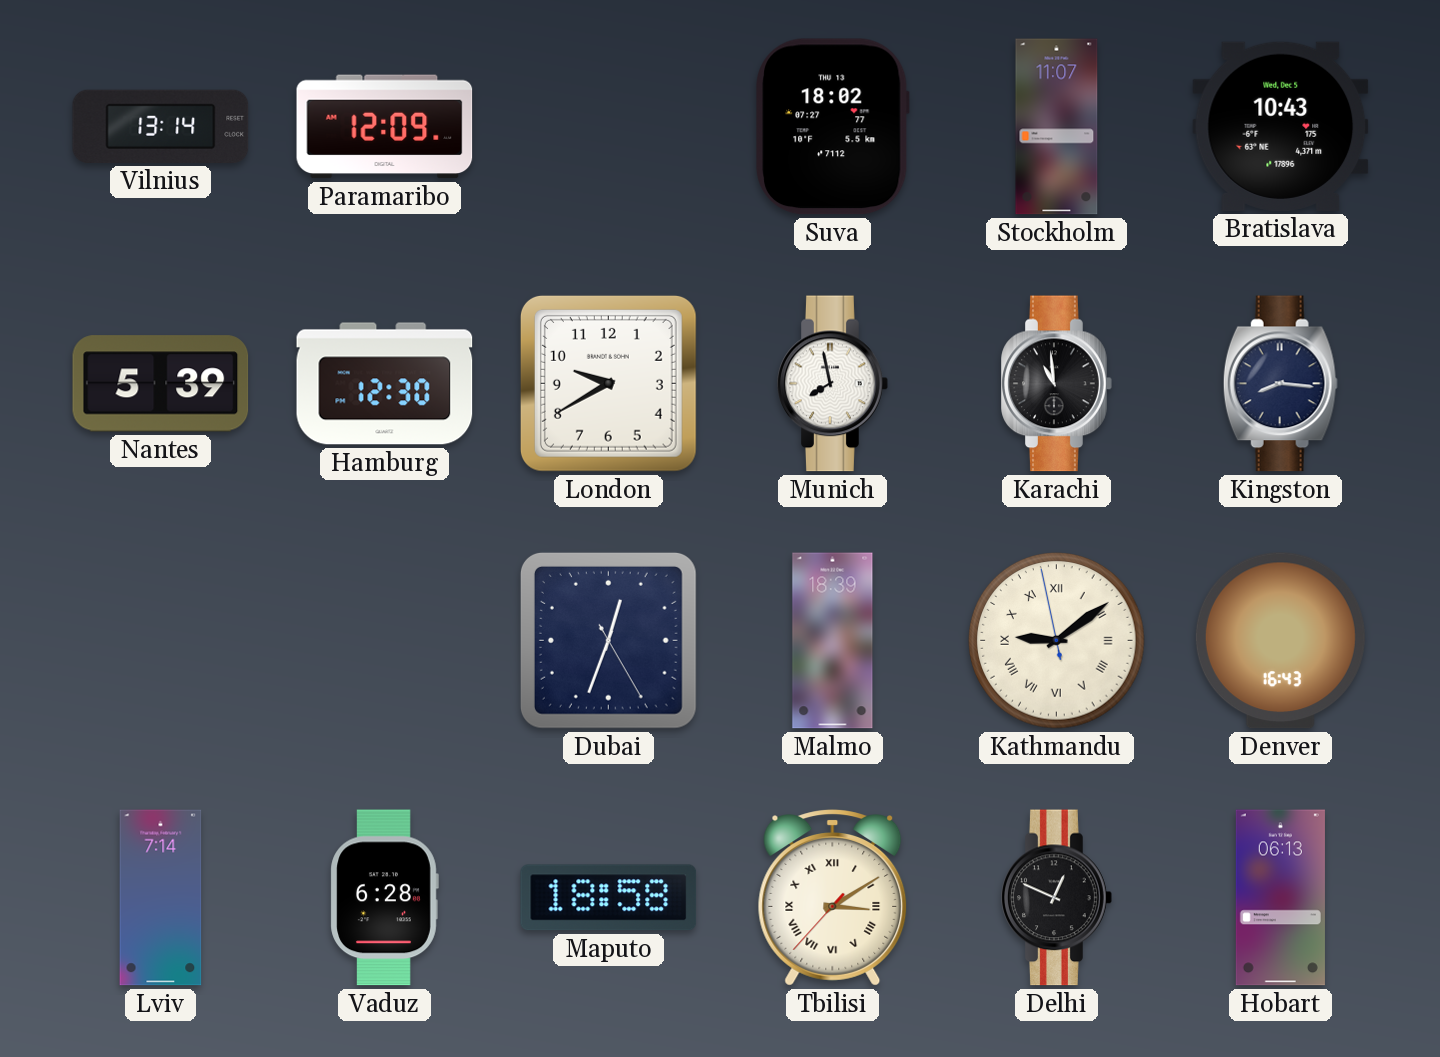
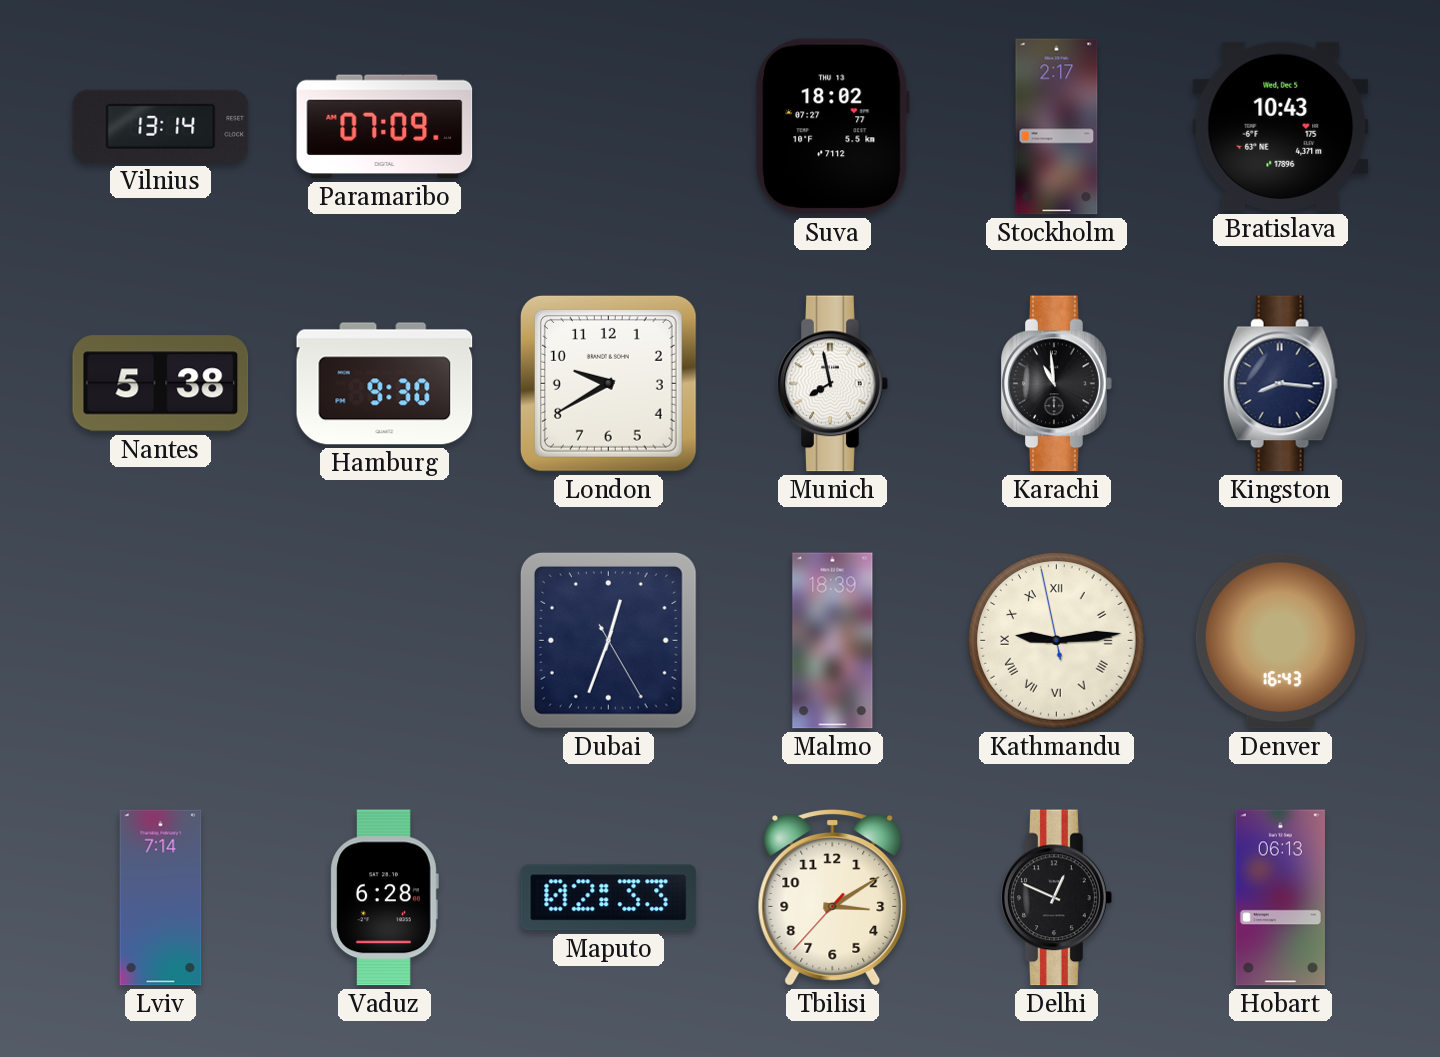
Paramaribo: 12:09 -> 07:09 (385, 127)
Stockholm: 11:07 -> 2:17 (1057, 127)
Nantes: 5:39 -> 5:38 (161, 384)
Hamburg: 12:30 -> 9:30 (385, 384)
Kathmandu: 9:08 -> 9:13 (1057, 641)
Maputo: 18:58 -> 02:33 (609, 898)
Tbilisi numerals: Roman -> Arabic (833, 898)
